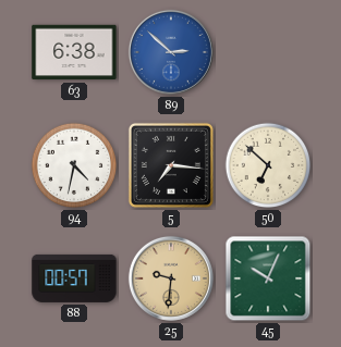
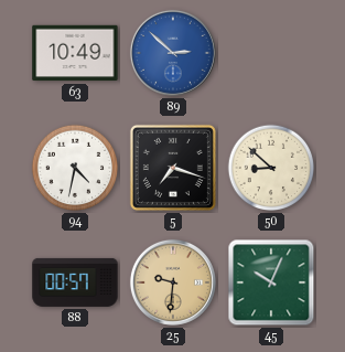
63: 6:38 -> 10:49 (75, 53)
5: 7:16 -> 7:18 (173, 168)
50: 6:52 -> 8:52 (271, 168)
